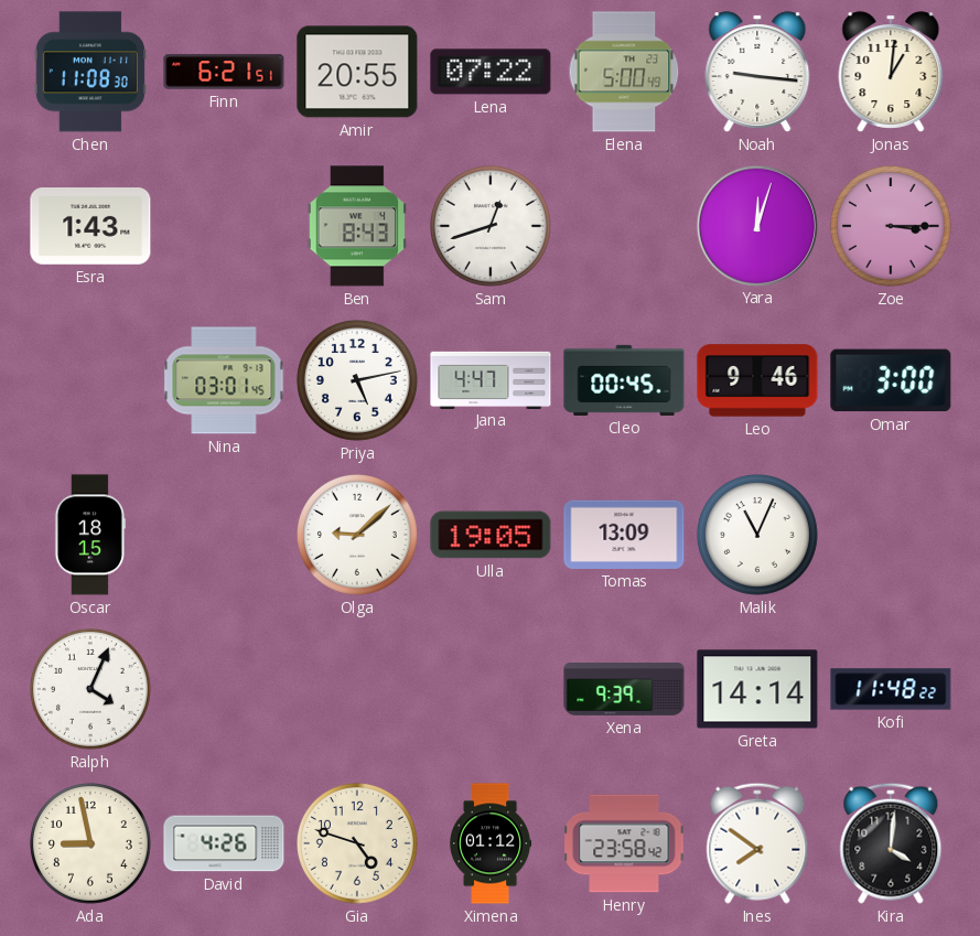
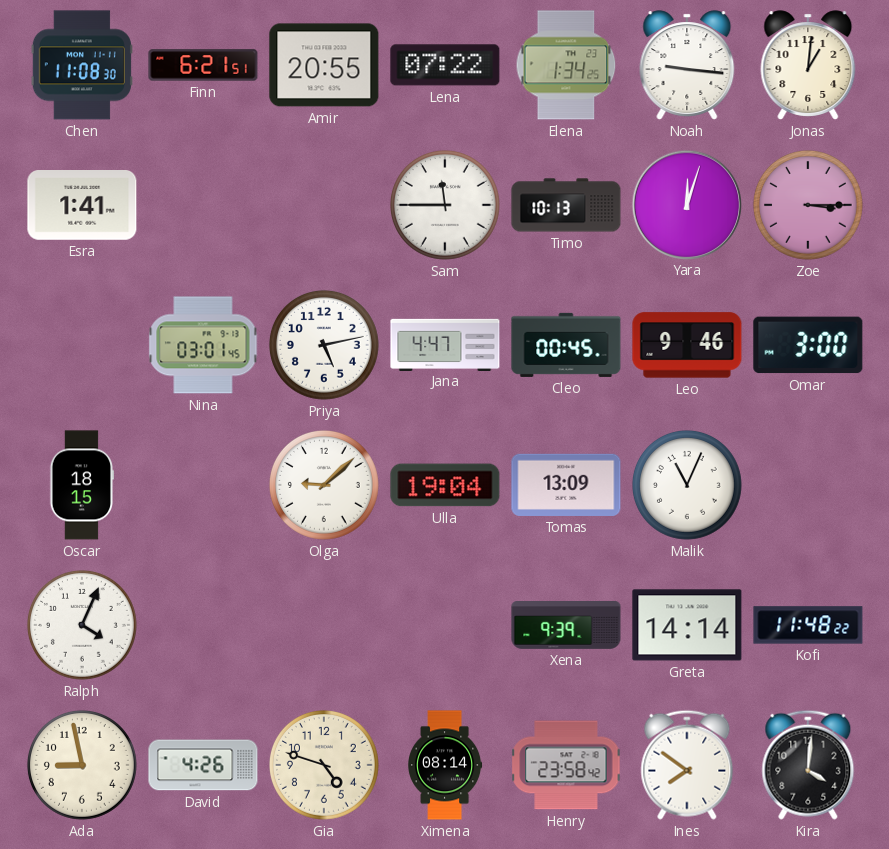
Elena: 5:00 -> 1:34 (566, 65)
Esra: 1:43 -> 1:41 (82, 206)
Ben: 8:43 -> none (356, 226)
Sam: 12:42 -> 11:45 (445, 205)
Timo: none -> 10:13 (566, 205)
Ulla: 19:05 -> 19:04 (445, 485)
Ximena: 01:12 -> 08:14 (446, 765)
